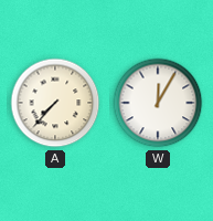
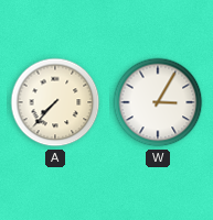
W: 12:05 -> 3:05 (158, 102)
